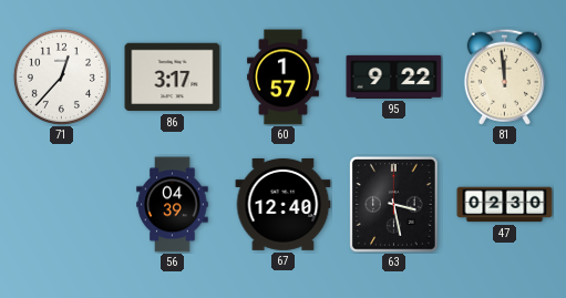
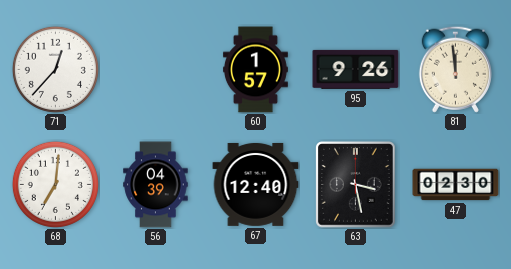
86: 3:17 -> none (173, 78)
95: 9:22 -> 9:26 (356, 69)
68: none -> 7:01 (55, 184)
